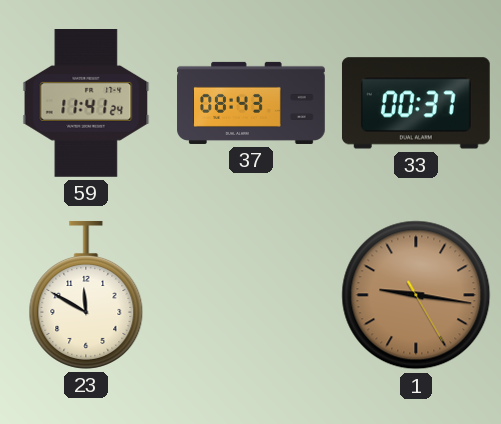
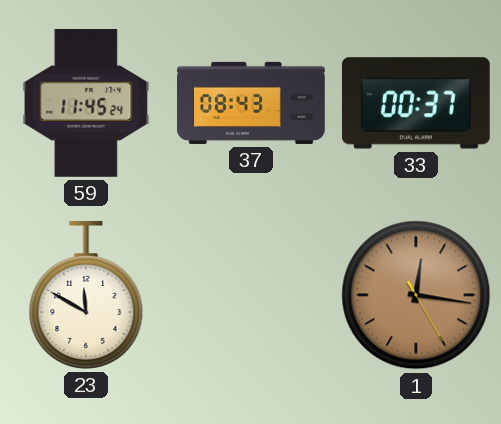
59: 11:41 -> 11:45 (86, 104)
1: 9:16 -> 12:16 (416, 295)
